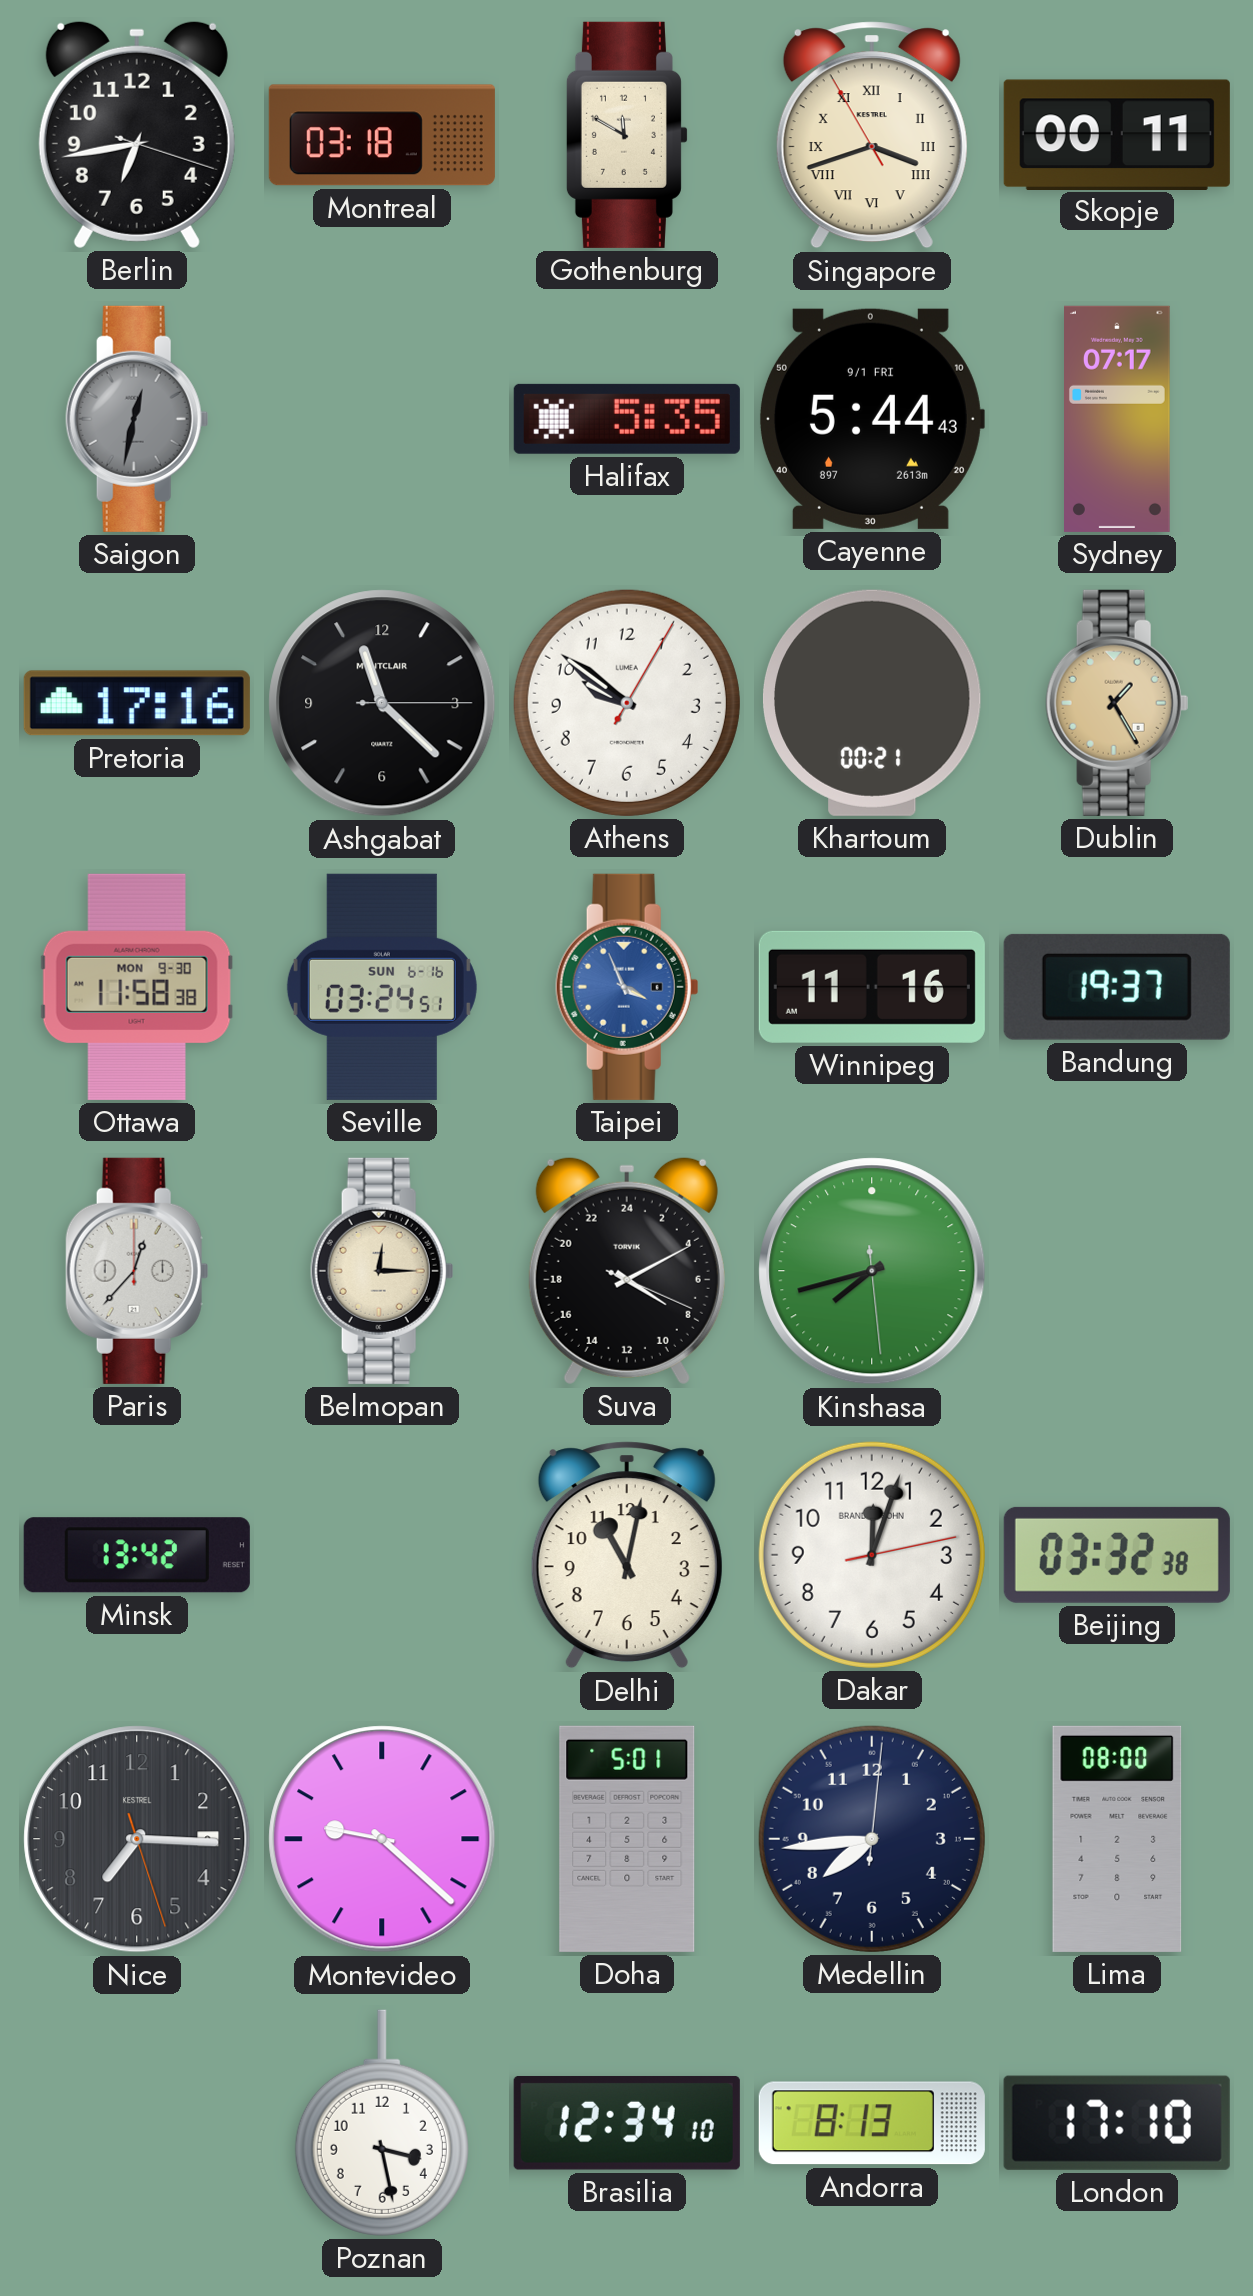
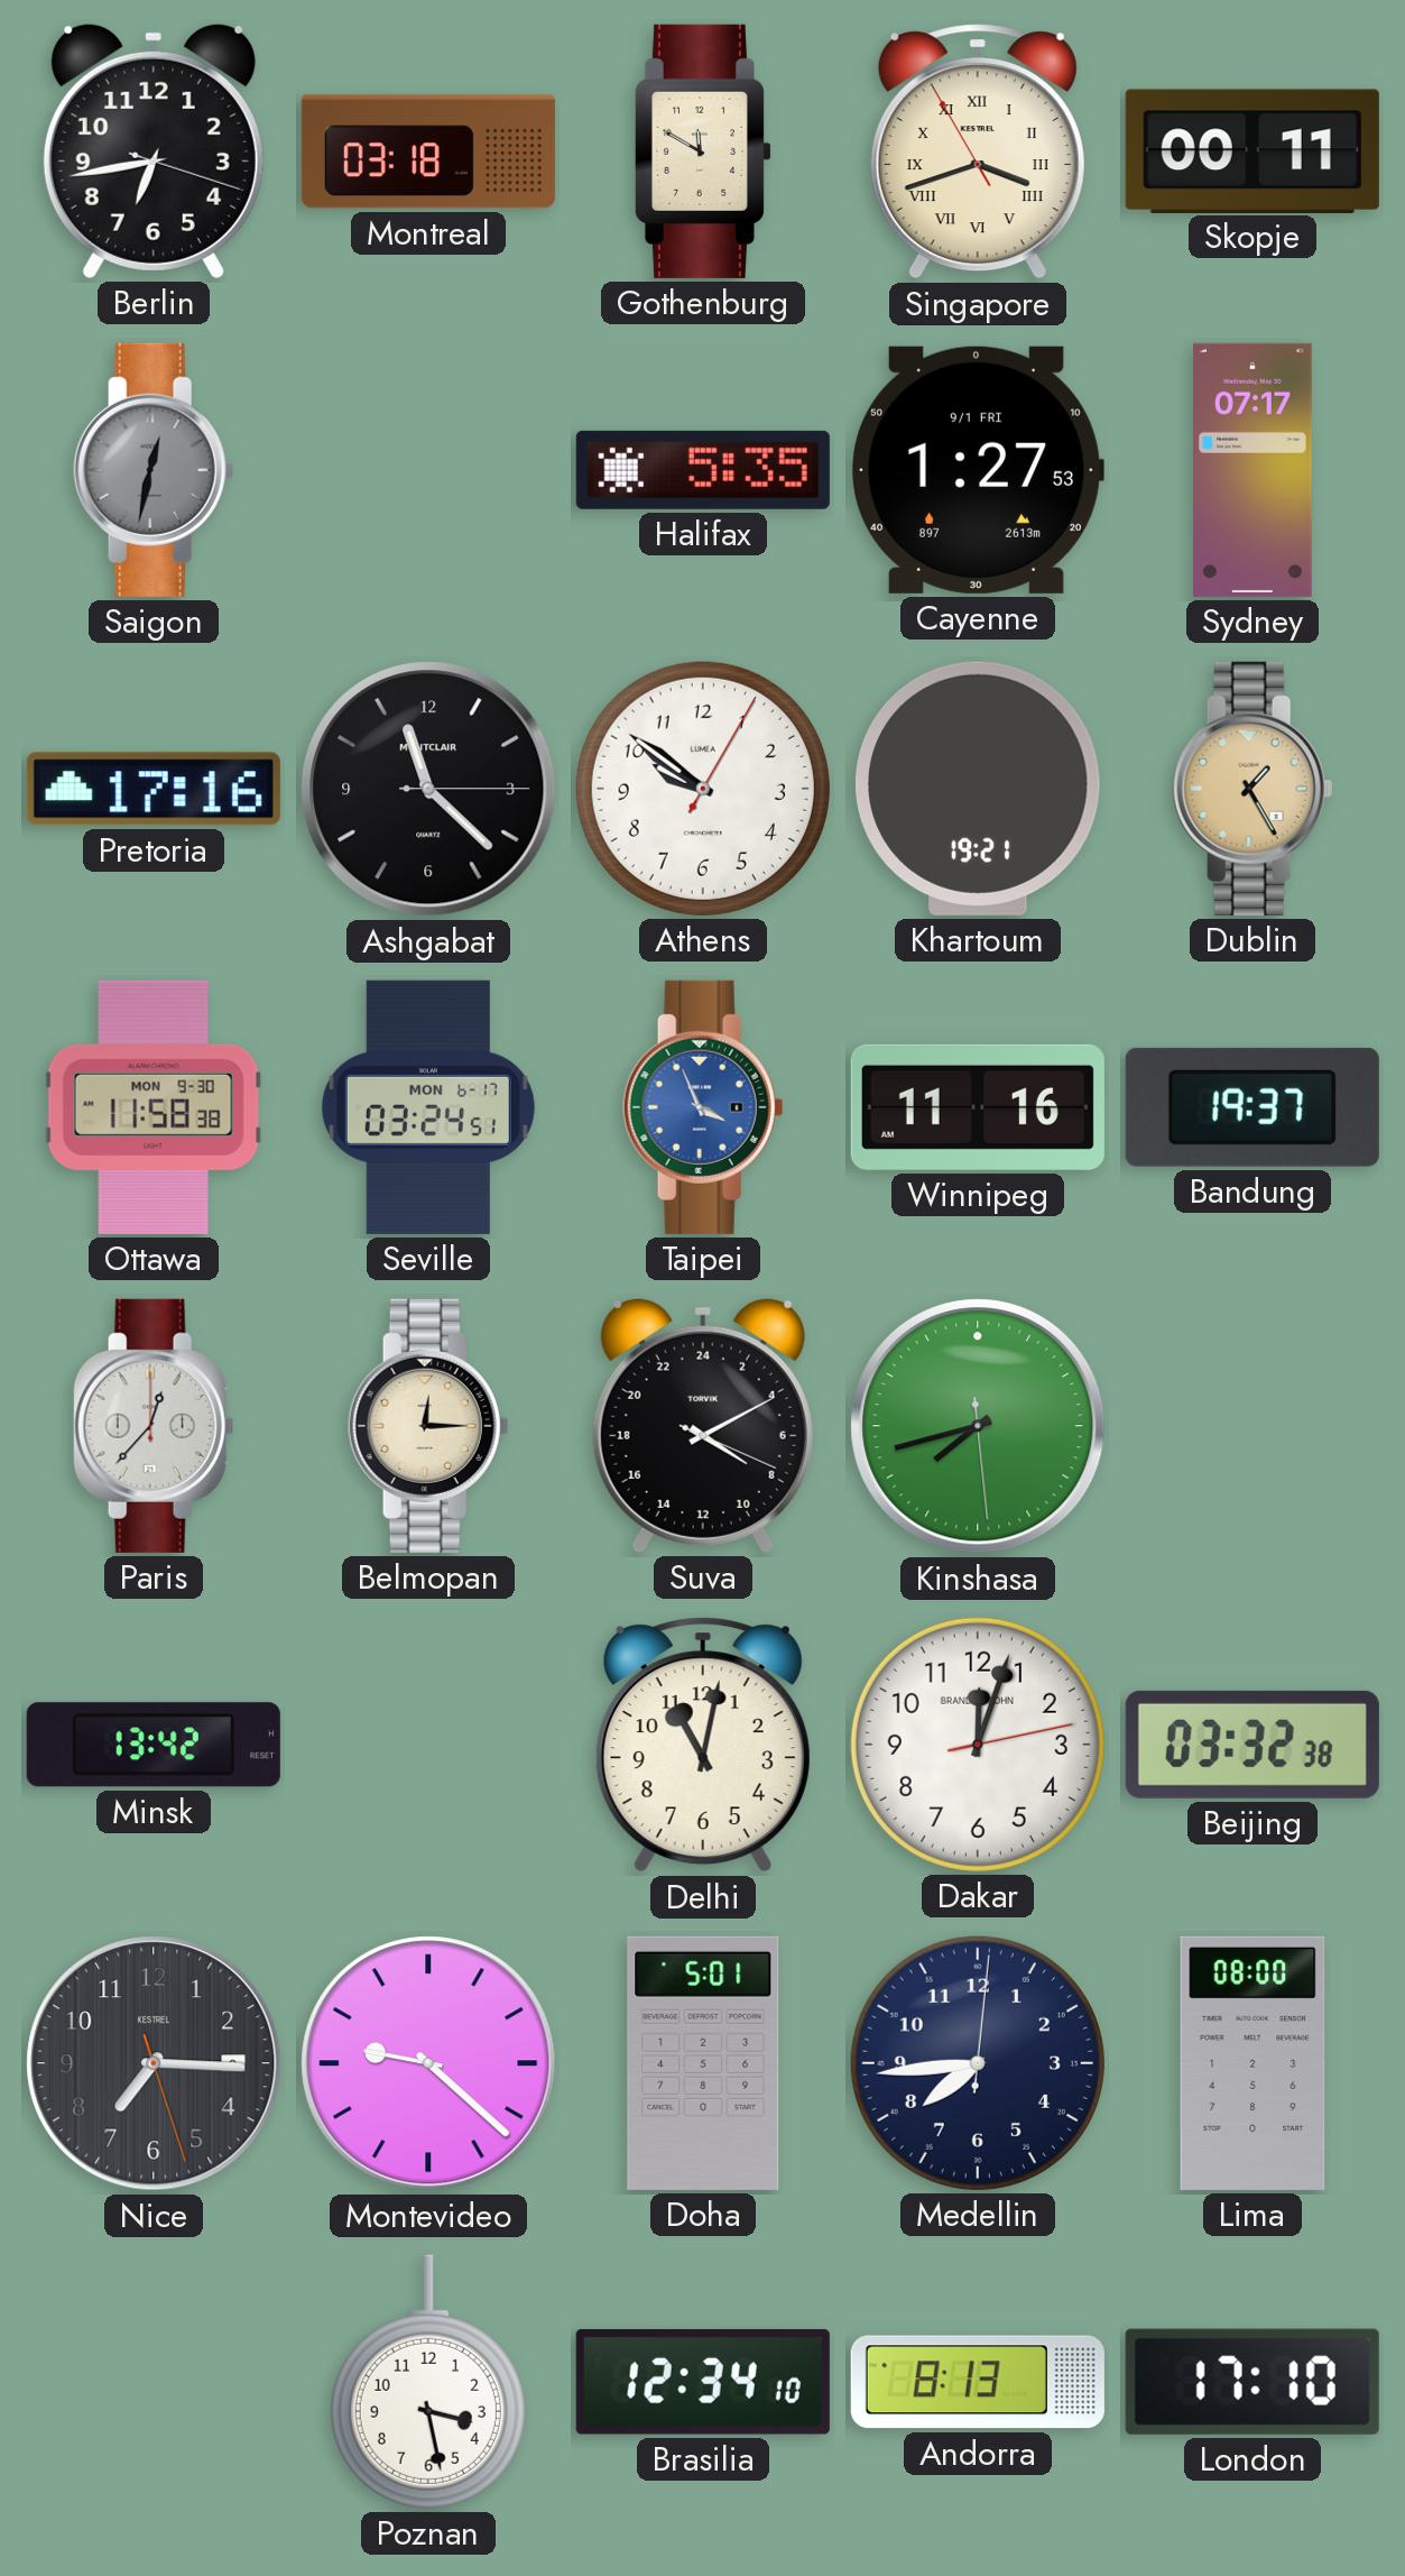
Cayenne: 5:44 -> 1:27 (977, 470)
Khartoum: 00:21 -> 19:21 (978, 789)
Seville date: SUN 6-16 -> MON 6-17 (428, 1107)
